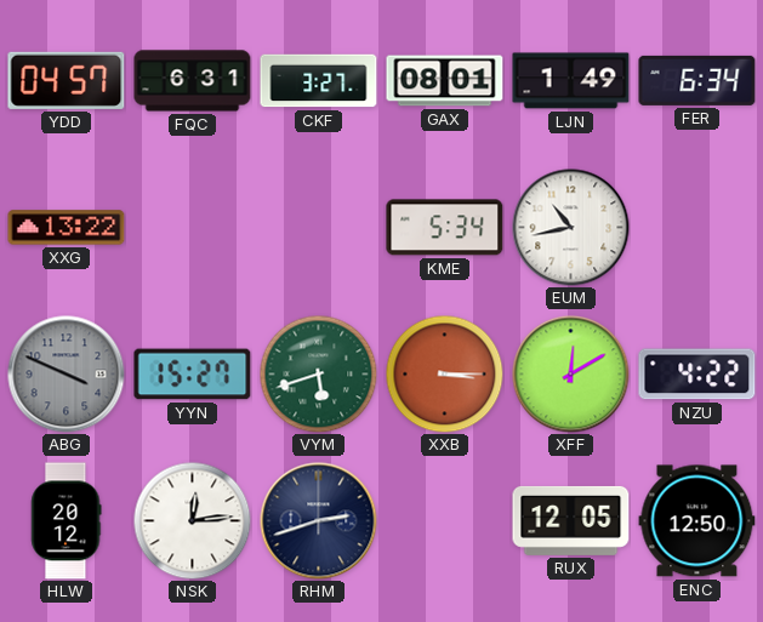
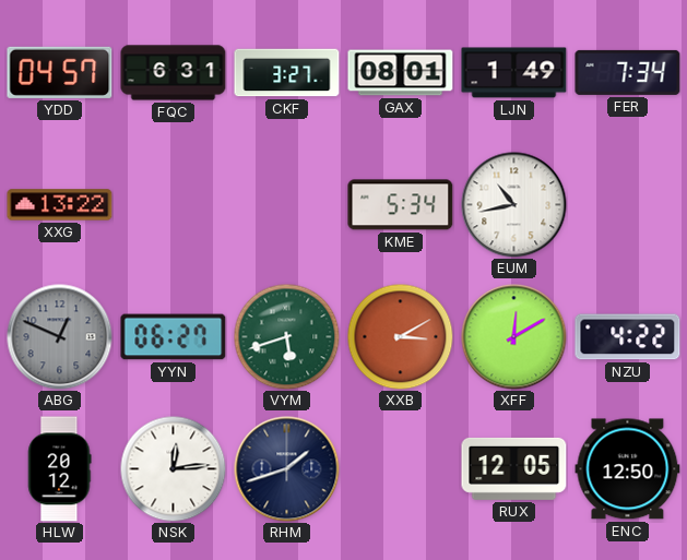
FER: 6:34 -> 7:34 (628, 72)
ABG: 3:49 -> 12:49 (60, 337)
YYN: 15:27 -> 06:27 (174, 337)
XXB: 3:15 -> 3:10 (400, 336)
RHM: 2:42 -> 1:42 (287, 469)
